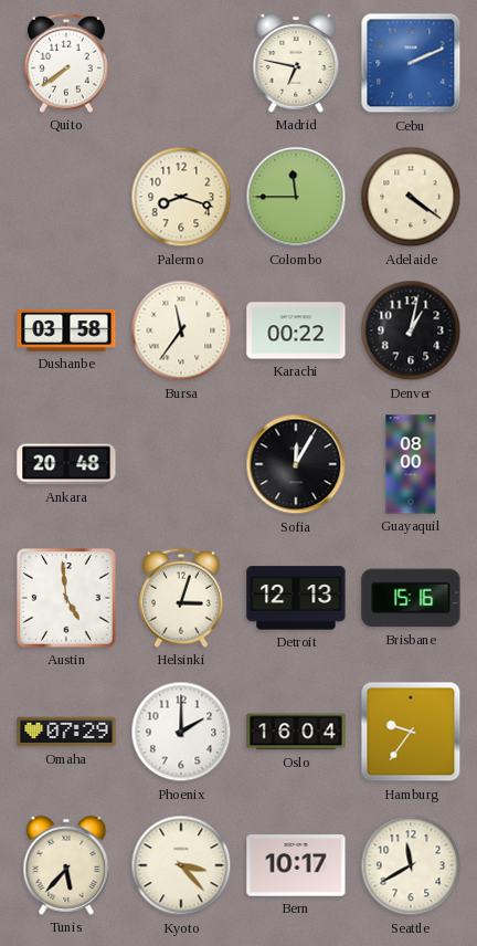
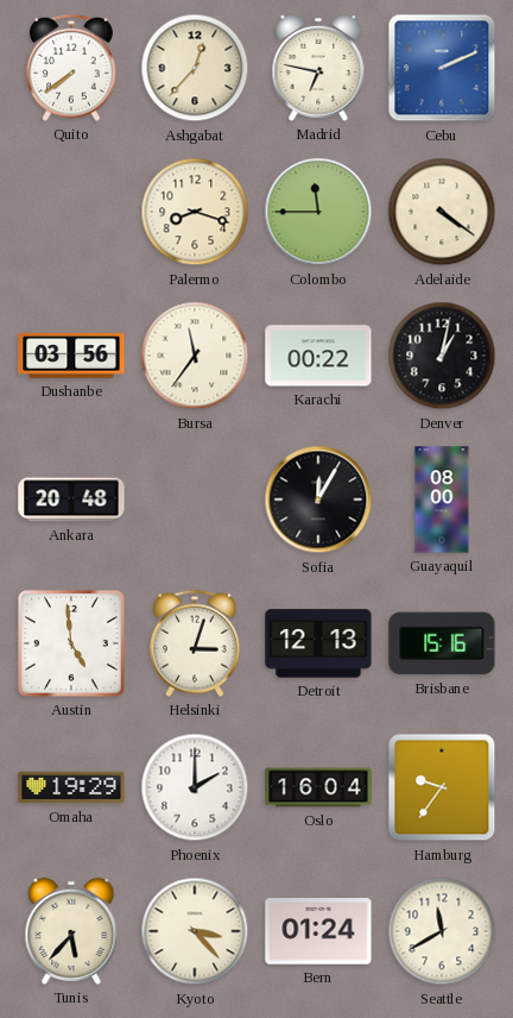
Ashgabat: none -> 12:37 (195, 68)
Dushanbe: 03:58 -> 03:56 (71, 356)
Omaha: 07:29 -> 19:29 (71, 787)
Bern: 10:17 -> 01:24 (318, 931)
